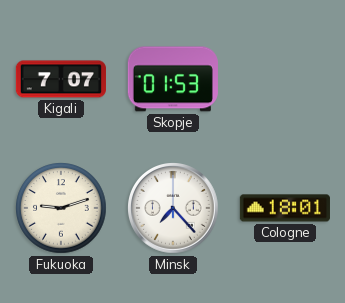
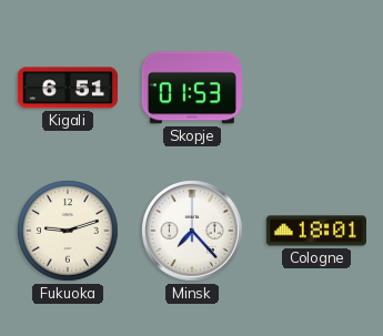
Kigali: 7:07 -> 6:51 (68, 88)
